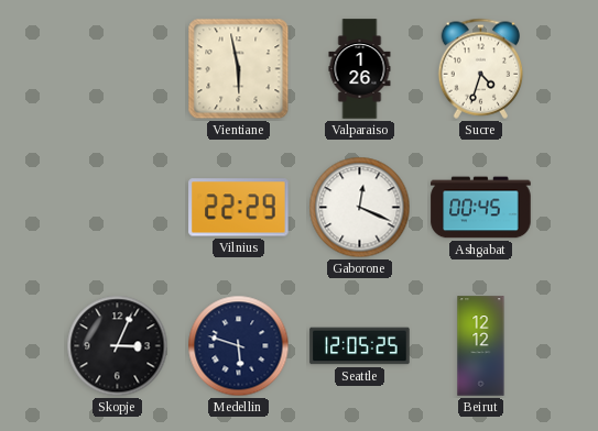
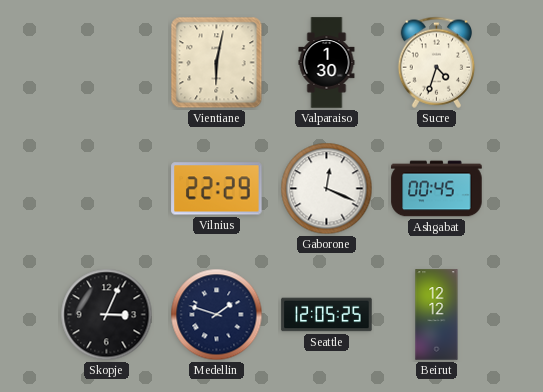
Vientiane: 5:58 -> 6:02 (217, 63)
Valparaiso: 1:26 -> 1:30 (327, 63)
Medellin: 5:48 -> 1:48 (217, 315)
